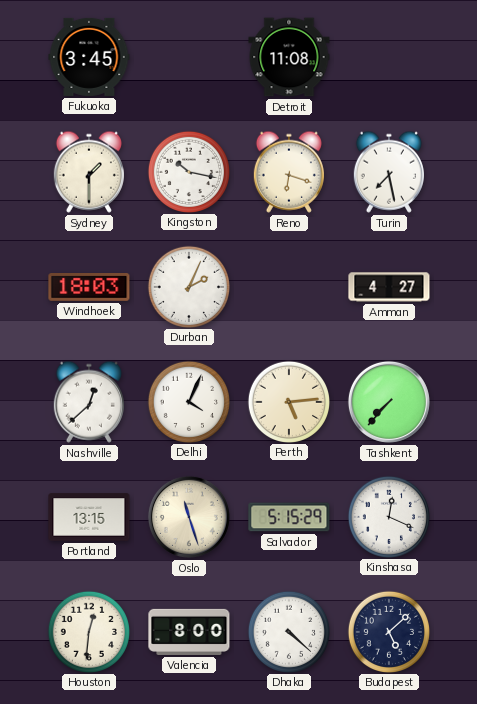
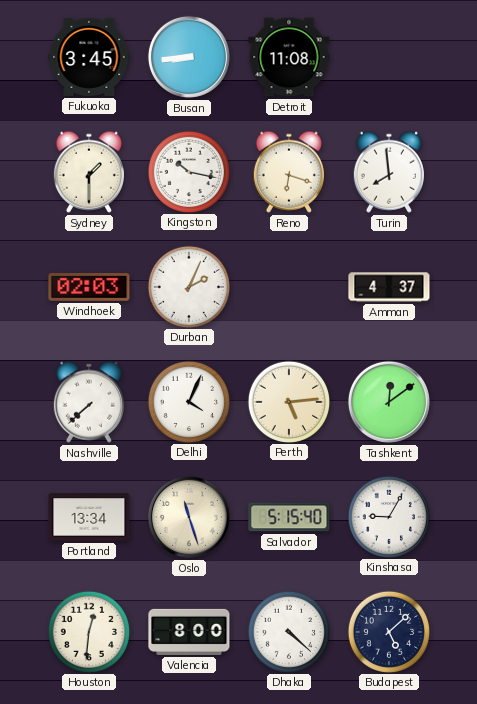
Busan: none -> 8:44 (189, 57)
Turin: 7:28 -> 7:59 (389, 172)
Windhoek: 18:03 -> 02:03 (89, 288)
Amman: 4:27 -> 4:37 (389, 287)
Nashville: 12:38 -> 7:38 (89, 402)
Tashkent: 7:37 -> 12:09 (389, 402)
Portland: 13:15 -> 13:34 (89, 517)
Salvador: 5:15:29 -> 5:15:40 (289, 517)
Kinshasa: 12:19 -> 9:05 (388, 516)
